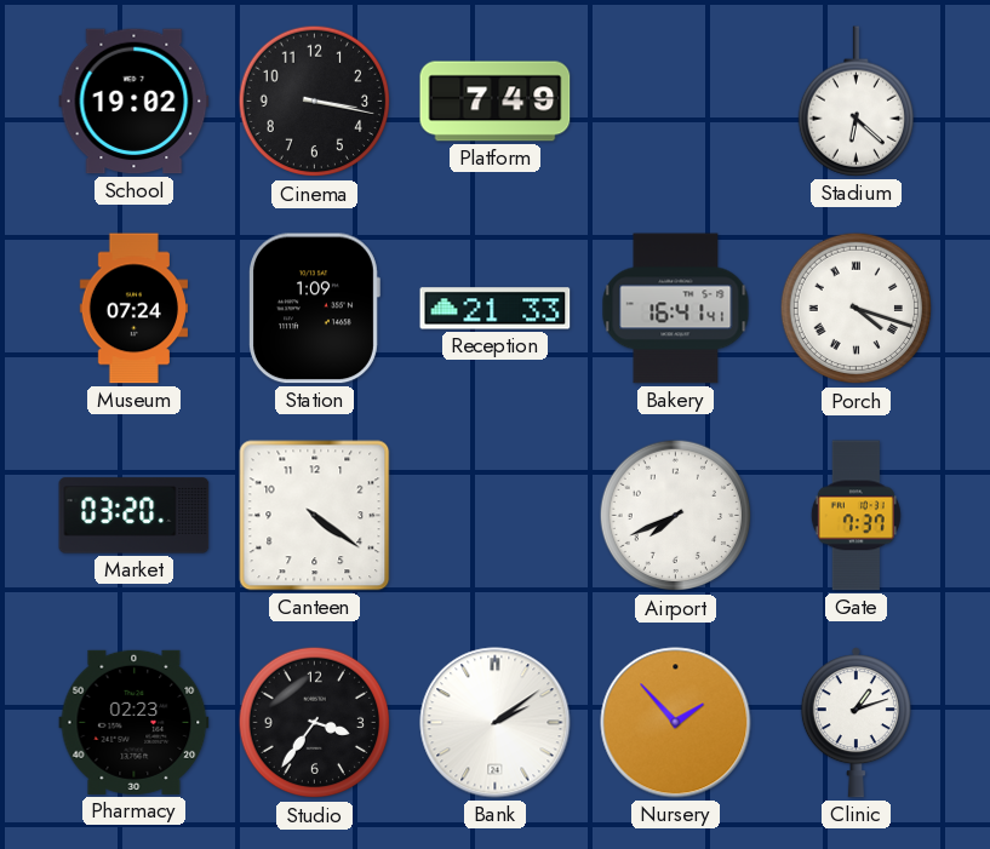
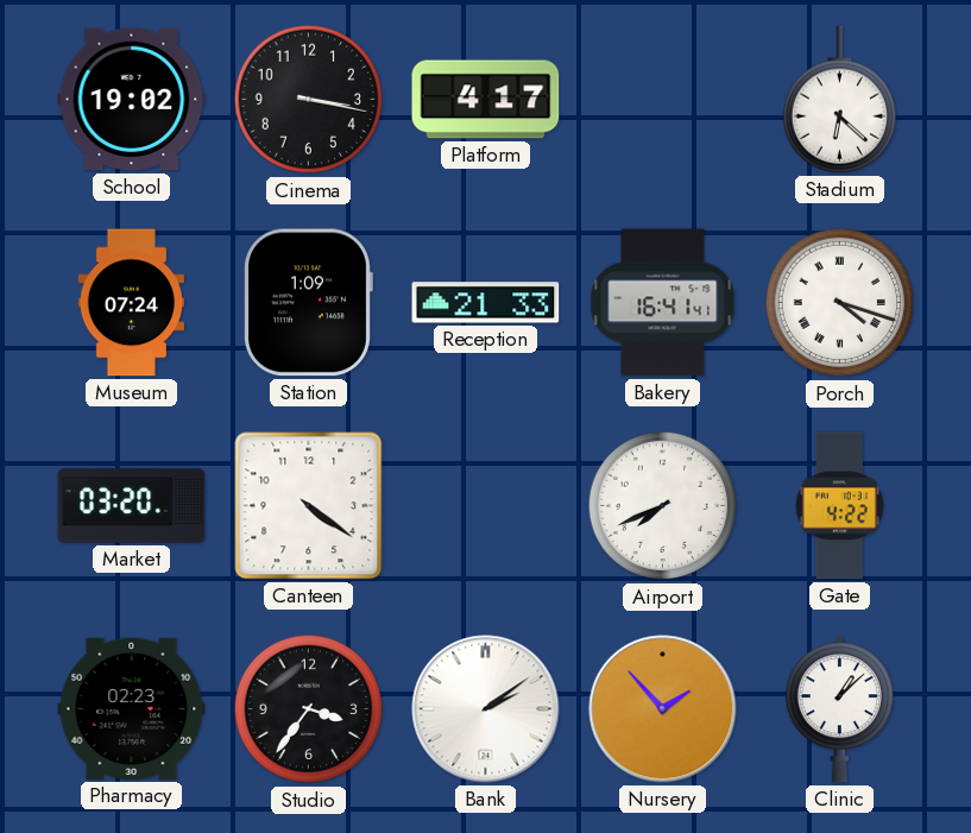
Platform: 7:49 -> 4:17 (486, 100)
Gate: 7:37 -> 4:22 (839, 506)
Clinic: 1:12 -> 1:08 (839, 709)
